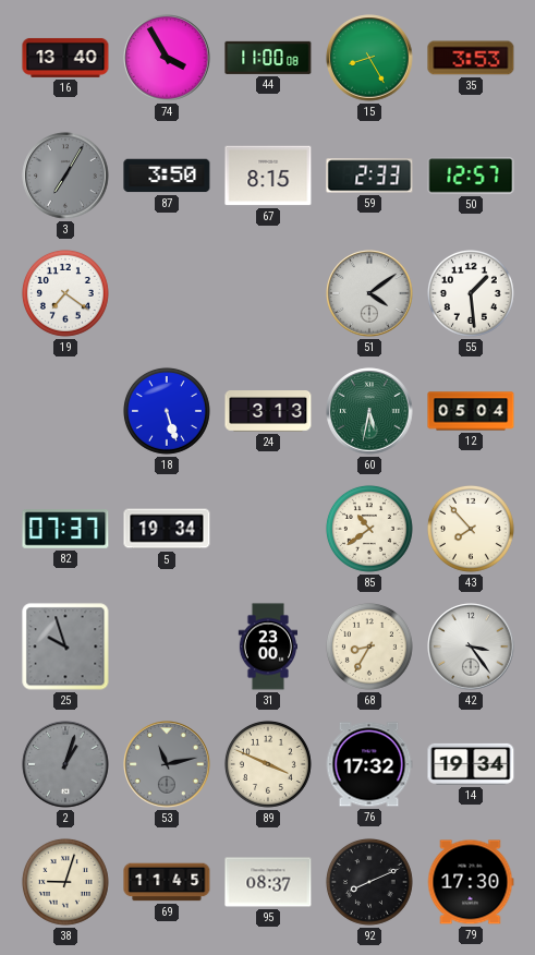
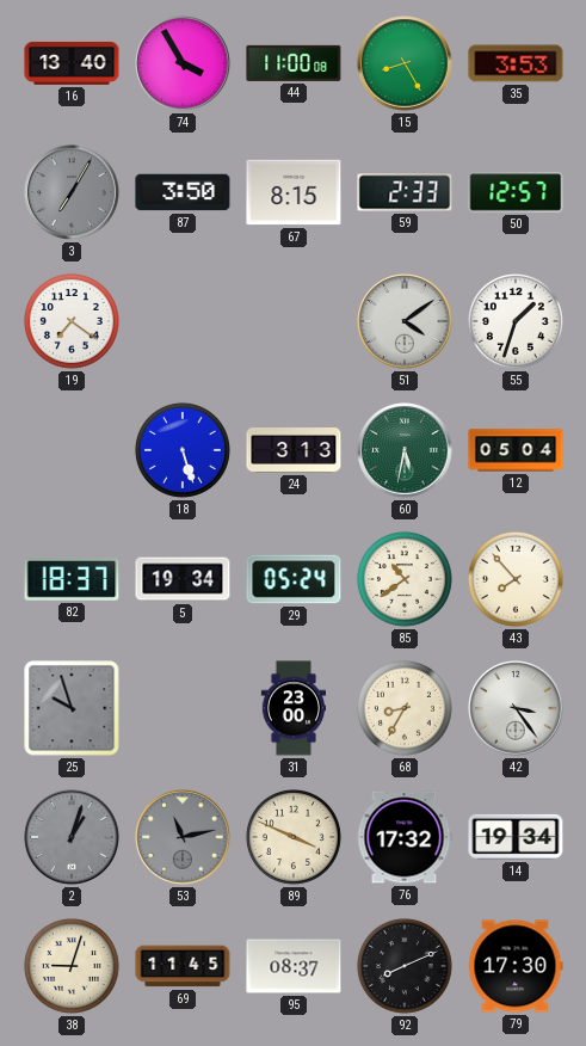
55: 1:29 -> 1:33 (516, 321)
82: 07:37 -> 18:37 (72, 580)
29: none -> 05:24 (294, 579)
